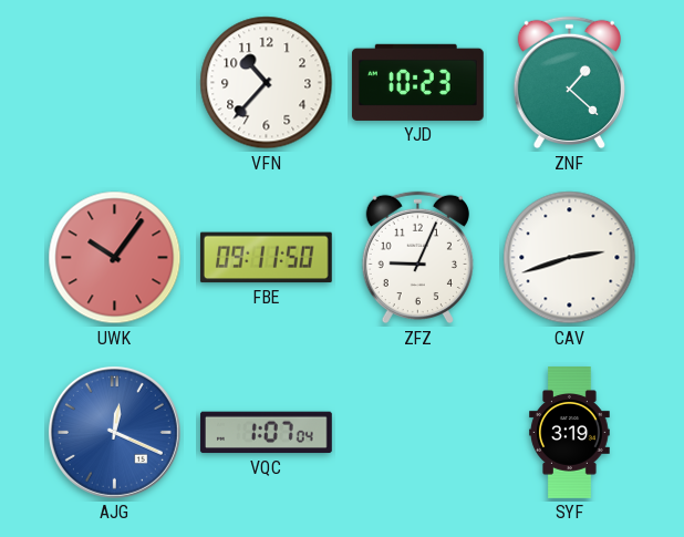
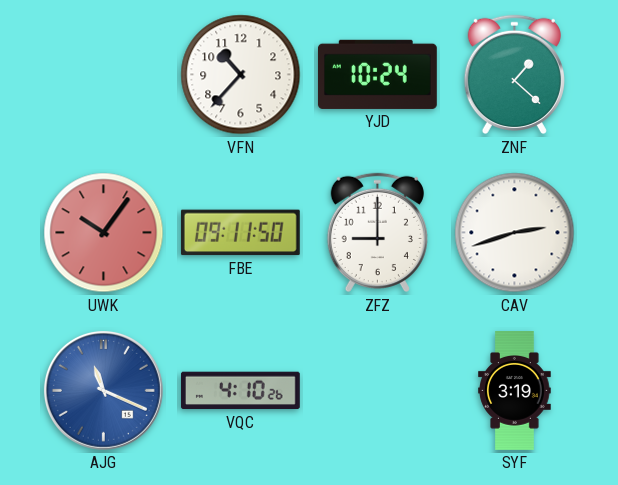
YJD: 10:23 -> 10:24 (377, 74)
ZFZ: 9:04 -> 9:00 (377, 233)
AJG: 12:19 -> 11:19 (103, 390)
VQC: 1:07 -> 4:10 (240, 391)
